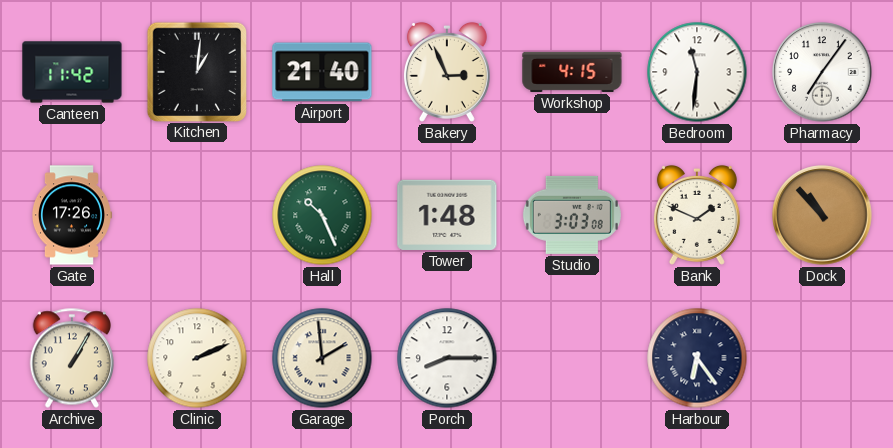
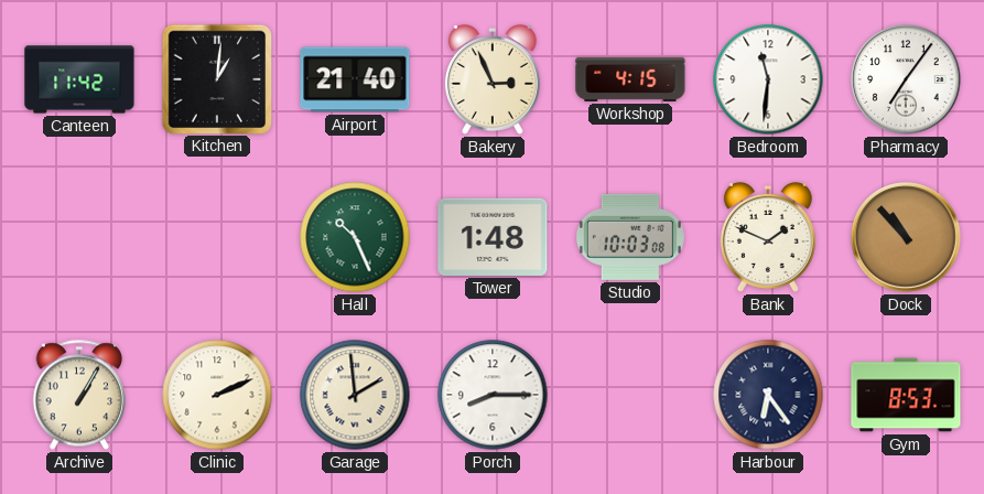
Gate: 17:26 -> none (71, 215)
Studio: 3:03 -> 10:03 (630, 237)
Gym: none -> 8:53 (906, 395)
